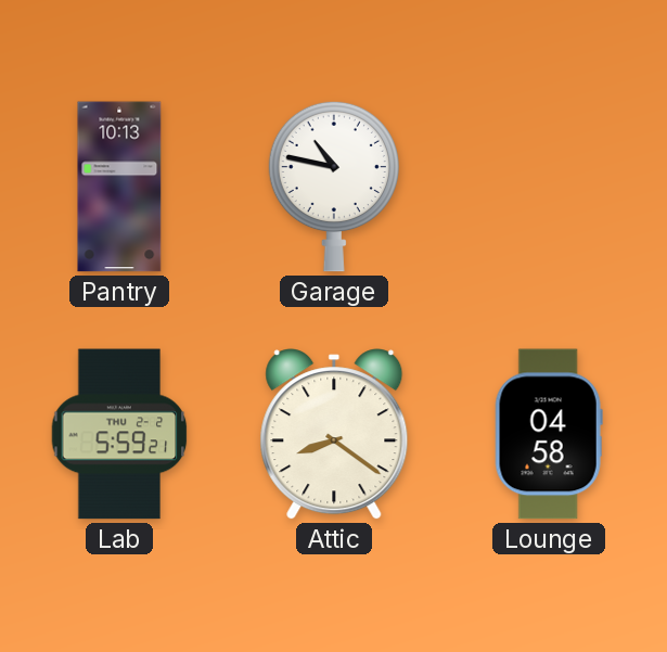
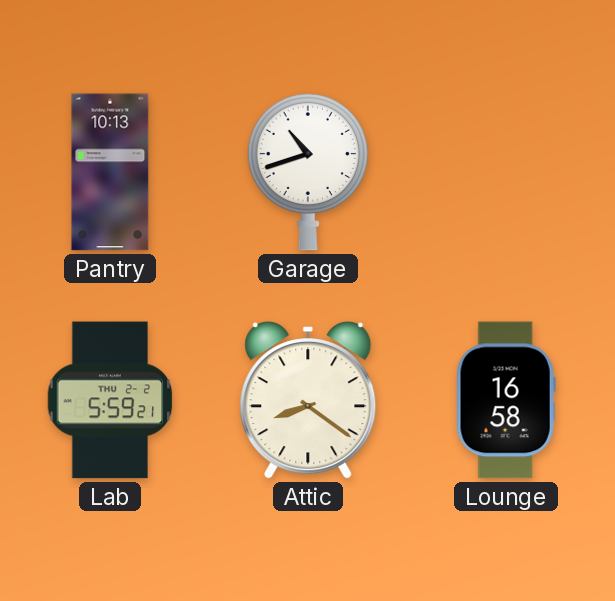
Garage: 10:47 -> 10:42 (308, 172)
Lounge: 04:58 -> 16:58 (506, 400)
